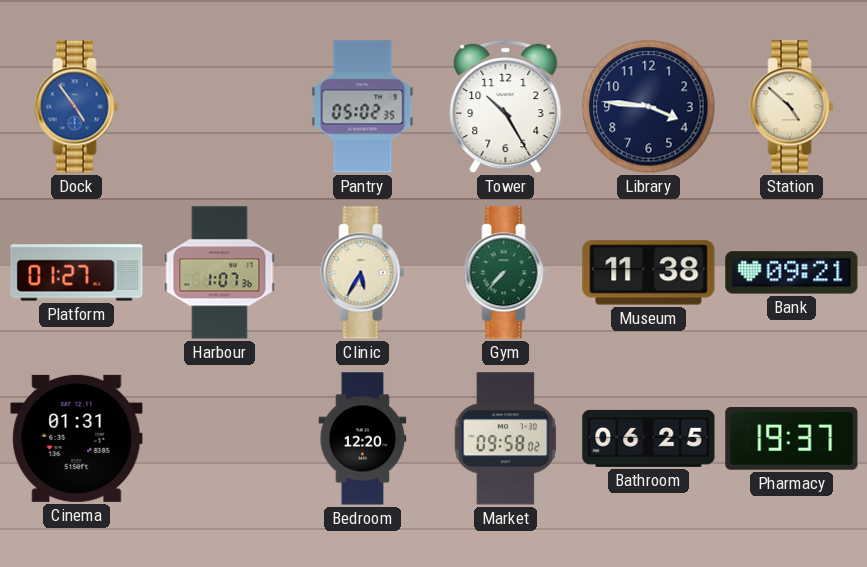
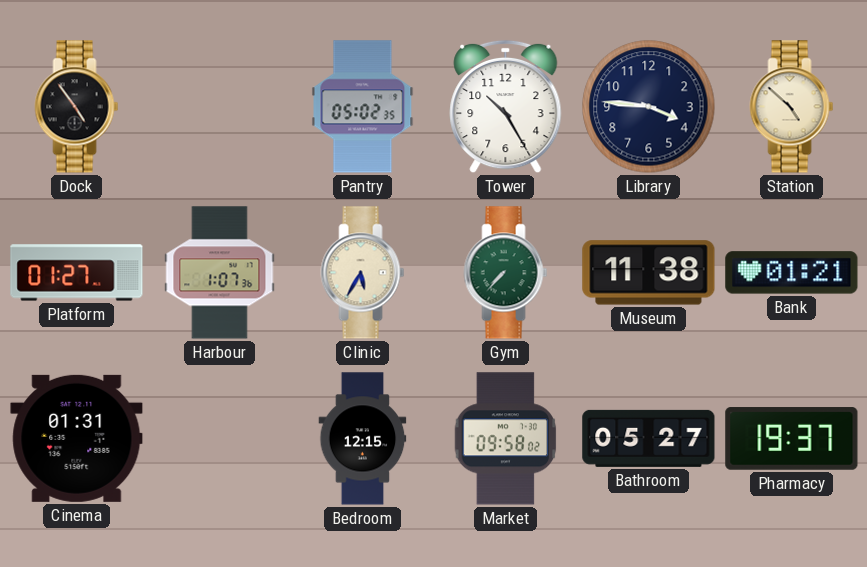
Dock dial: blue -> black (77, 107)
Bank: 09:21 -> 01:21 (792, 273)
Bedroom: 12:20 -> 12:15 (363, 439)
Bathroom: 06:25 -> 05:27 (649, 438)
